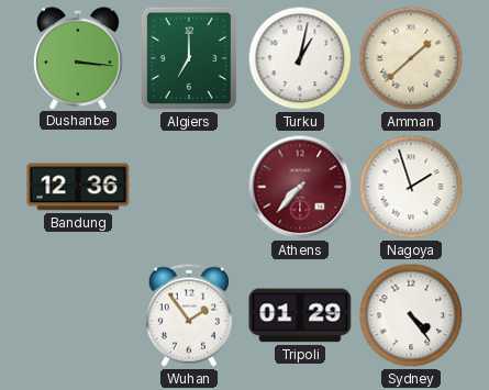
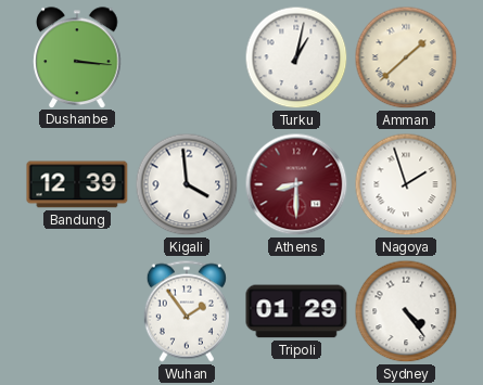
Algiers: 7:00 -> none (189, 58)
Bandung: 12:36 -> 12:39 (77, 184)
Kigali: none -> 3:59 (187, 184)
Athens: 7:37 -> 8:30 (296, 184)
